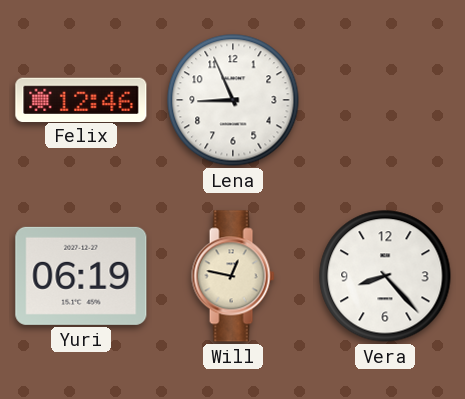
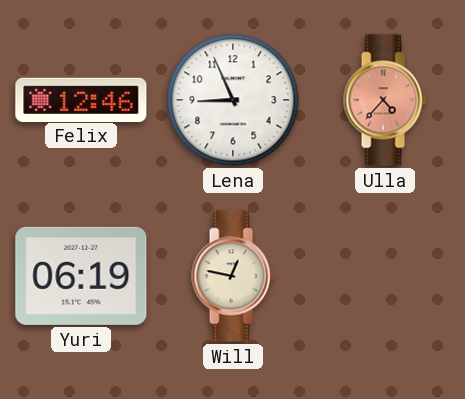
Ulla: none -> 4:37 (385, 100)
Vera: 8:23 -> none (385, 276)
